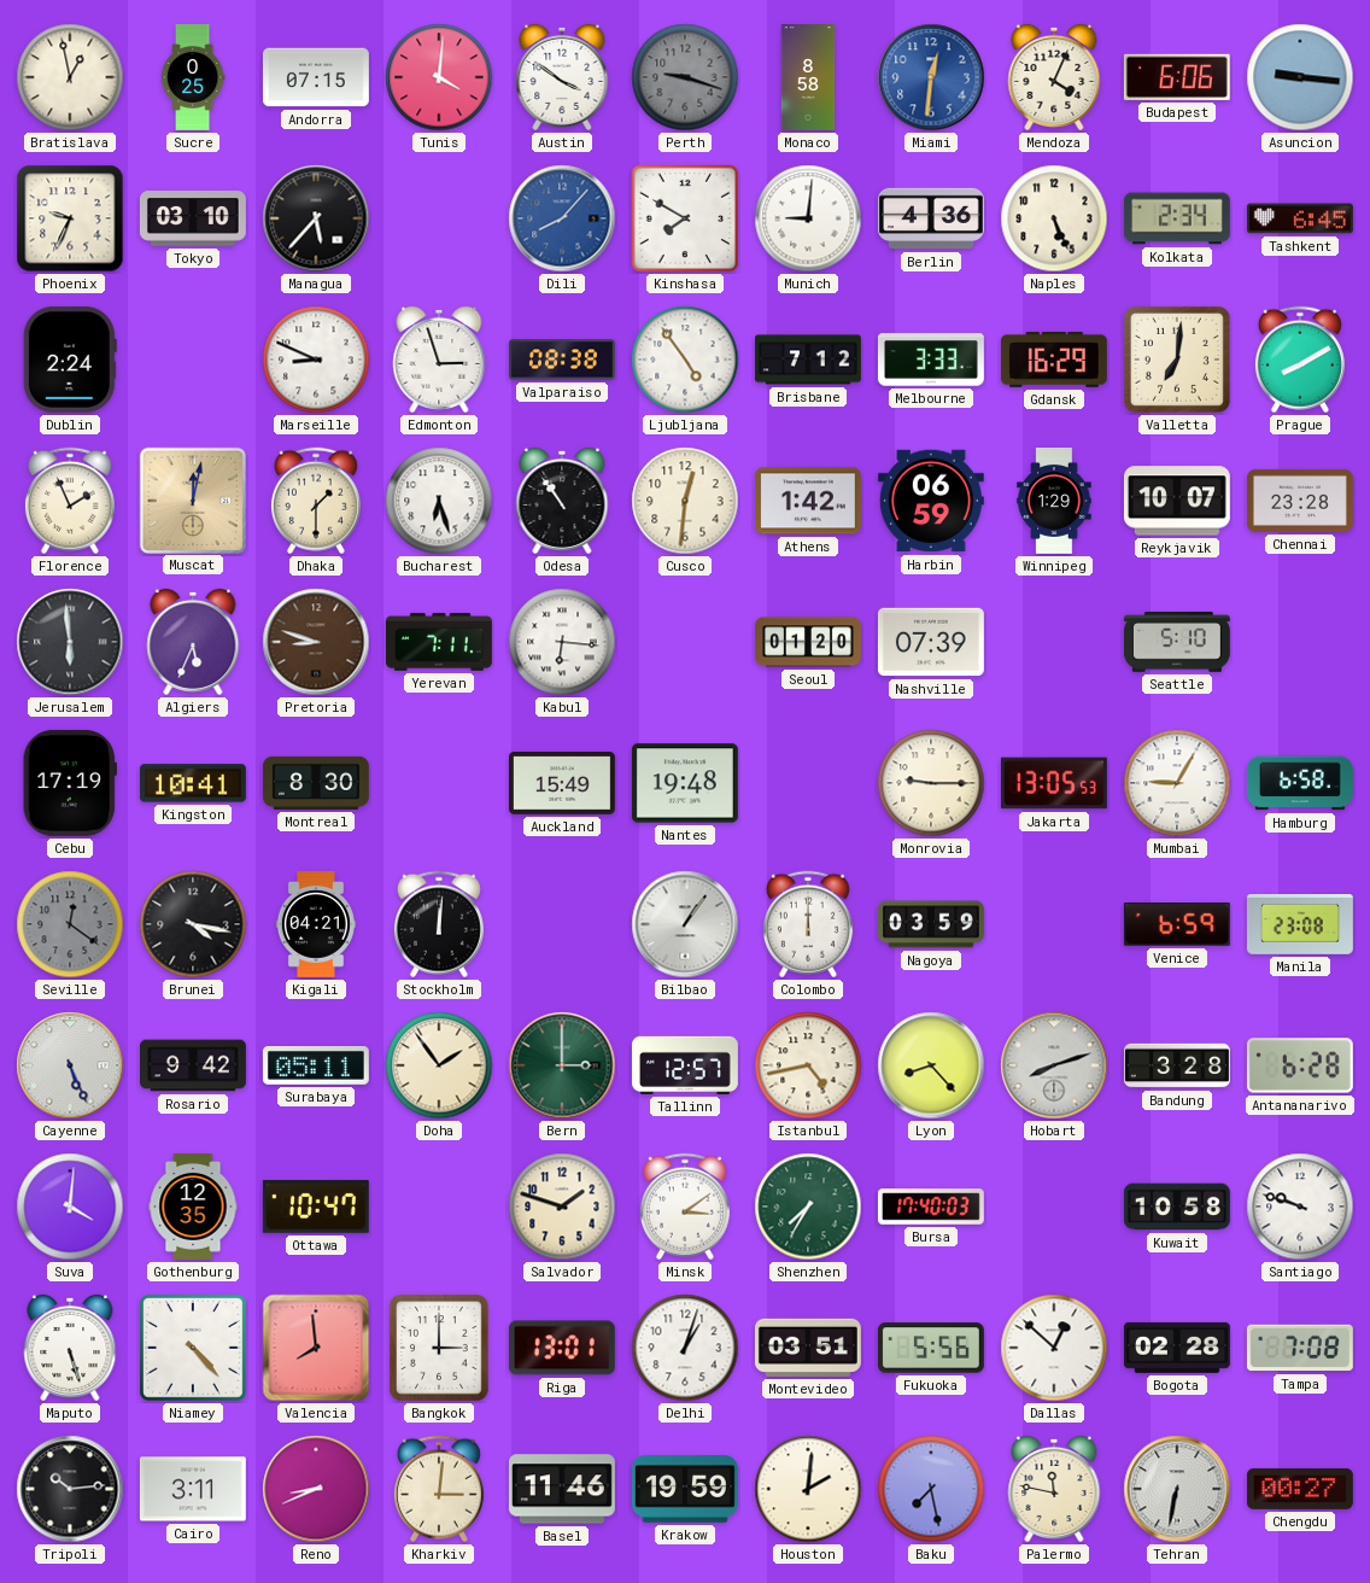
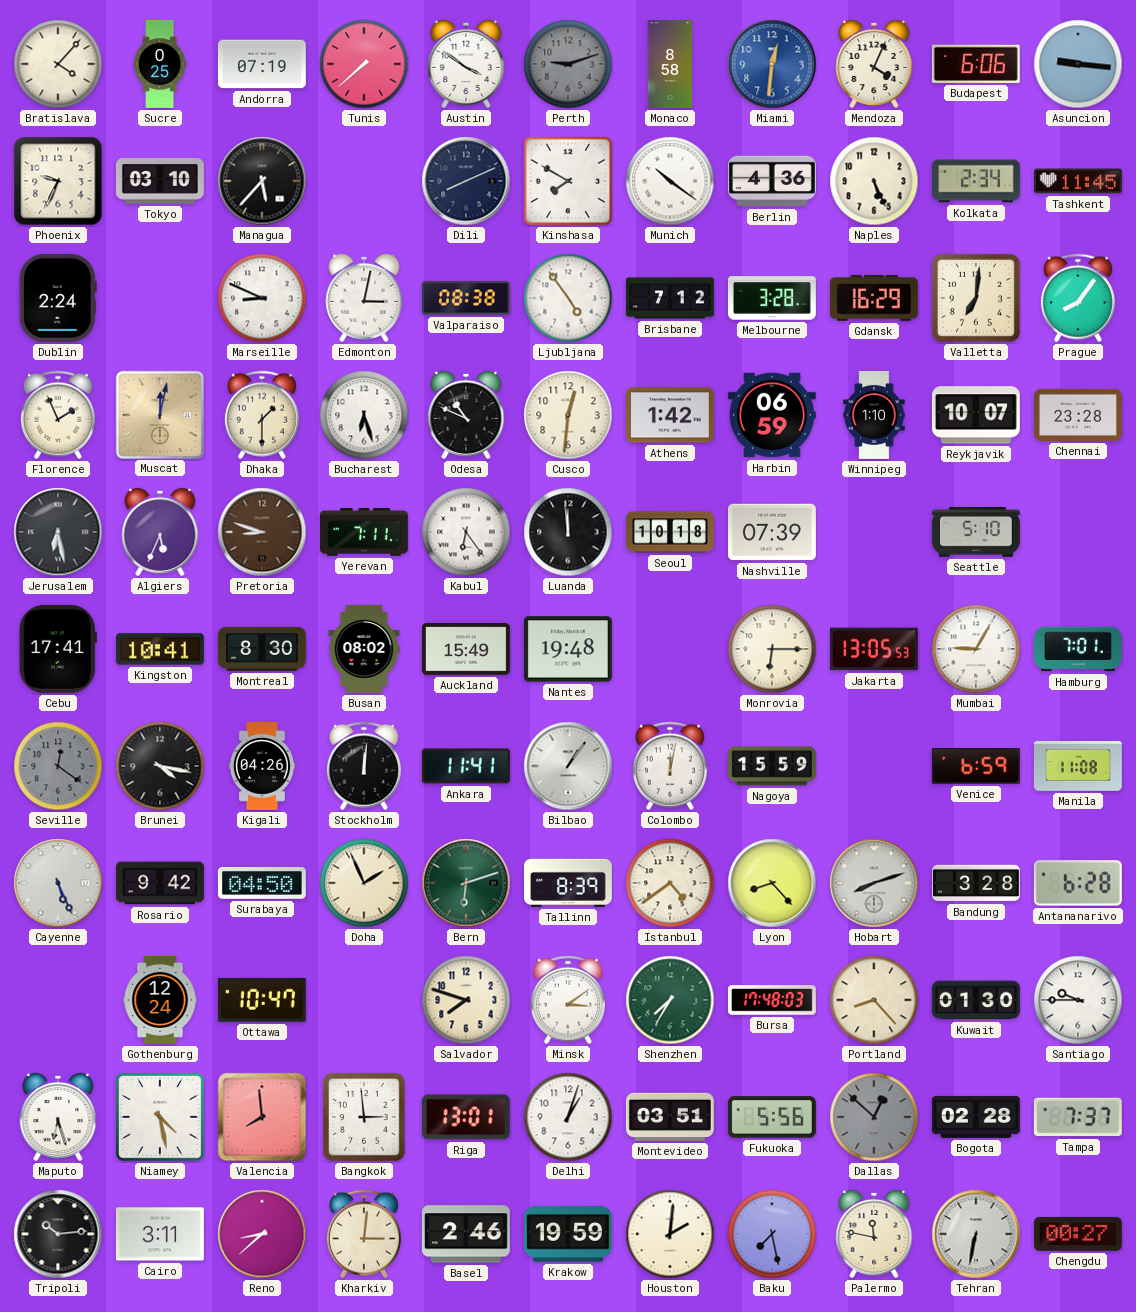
Bratislava: 12:58 -> 4:07 (58, 64)
Andorra: 07:15 -> 07:19 (262, 64)
Tunis: 4:01 -> 7:38 (364, 64)
Perth: 9:18 -> 9:12 (568, 64)
Dili: 8:07 -> 8:11 (466, 181)
Dili dial: blue -> navy (466, 181)
Munich: 9:01 -> 10:21 (670, 181)
Tashkent: 6:45 -> 11:45 (1078, 181)
Edmonton: 2:57 -> 3:02 (364, 298)
Melbourne: 3:33 -> 3:28 (772, 298)
Prague: 8:10 -> 8:06 (1078, 298)
Odesa: 10:54 -> 10:49 (466, 415)
Winnipeg: 1:29 -> 1:10 (874, 416)
Jerusalem: 5:59 -> 6:28 (58, 532)
Kabul: 6:16 -> 6:24 (466, 532)
Luanda: none -> 11:59 (568, 532)
Seoul: 01:20 -> 10:18 (671, 532)
Cebu: 17:19 -> 17:41 (58, 649)
Busan: none -> 08:02 (364, 649)
Monrovia: 9:15 -> 6:15 (772, 649)
Hamburg: 6:58 -> 7:01 (1078, 649)
Kigali: 04:21 -> 04:26 (262, 767)
Ankara: none -> 11:41 (466, 766)
Colombo: 12:00 -> 12:02 (670, 766)
Nagoya: 03:59 -> 15:59 (772, 766)
Manila: 23:08 -> 11:08 (1078, 767)
Surabaya: 05:11 -> 04:50 (262, 884)
Doha: 1:54 -> 1:56 (364, 883)
Bern: 3:00 -> 6:12 (466, 883)
Tallinn: 12:57 -> 8:39 (568, 883)
Istanbul: 4:43 -> 4:39 (670, 883)
Suva: 4:01 -> none (70, 1207)
Gothenburg: 12:35 -> 12:24 (160, 1001)
Salvador: 1:48 -> 7:48 (466, 1000)
Bursa: 17:40 -> 17:48 (772, 1000)
Portland: none -> 8:23 (874, 1000)
Kuwait: 10:58 -> 01:30 (976, 1000)
Santiago: 9:48 -> 9:45 (1078, 1000)
Maputo: 5:27 -> 6:27 (58, 1117)
Niamey: 4:23 -> 4:28 (160, 1117)
Bangkok: 3:00 -> 2:59 (364, 1117)
Dallas dial: white -> grey (874, 1117)
Tampa: 7:08 -> 7:37 (1078, 1117)
Reno: 8:41 -> 8:38 (262, 1234)
Basel: 11:46 -> 2:46 (466, 1234)
